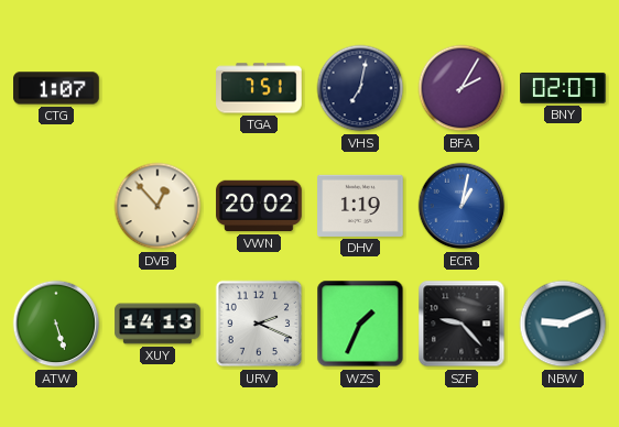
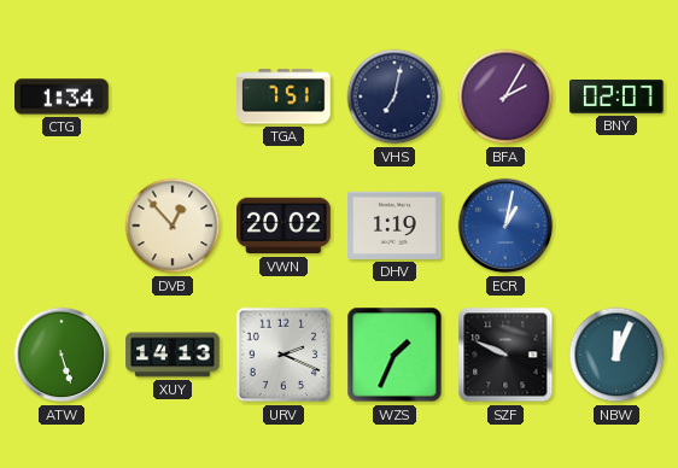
CTG: 1:07 -> 1:34 (62, 96)
SZF: 9:23 -> 9:49 (505, 355)
NBW: 9:11 -> 12:04 (616, 355)
